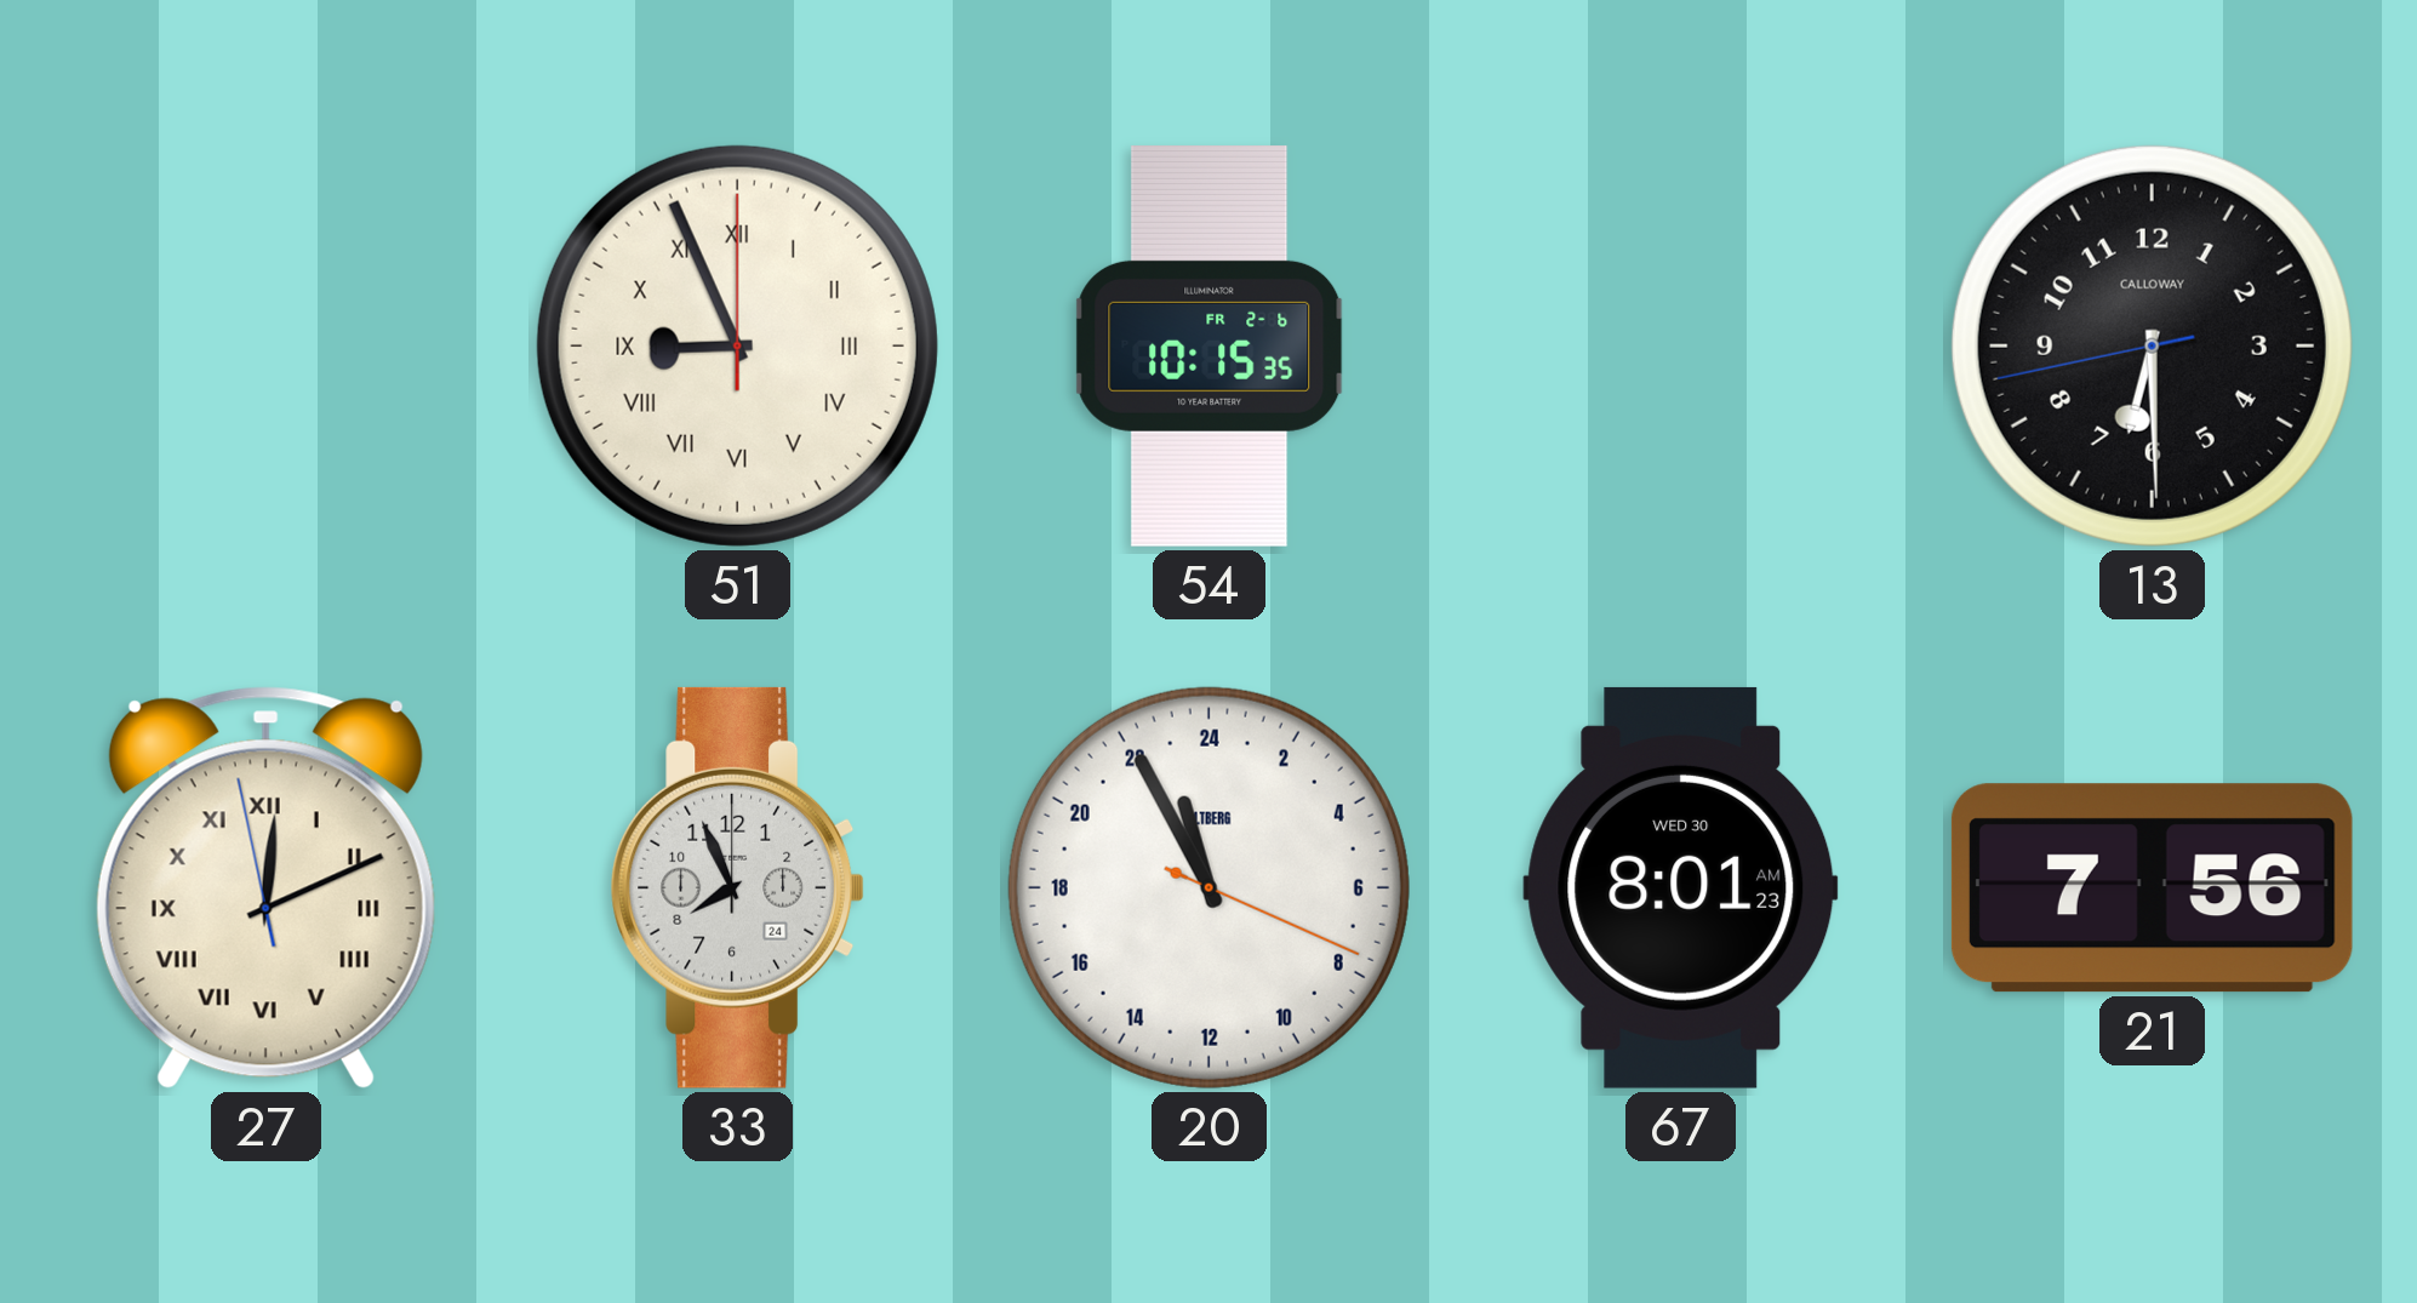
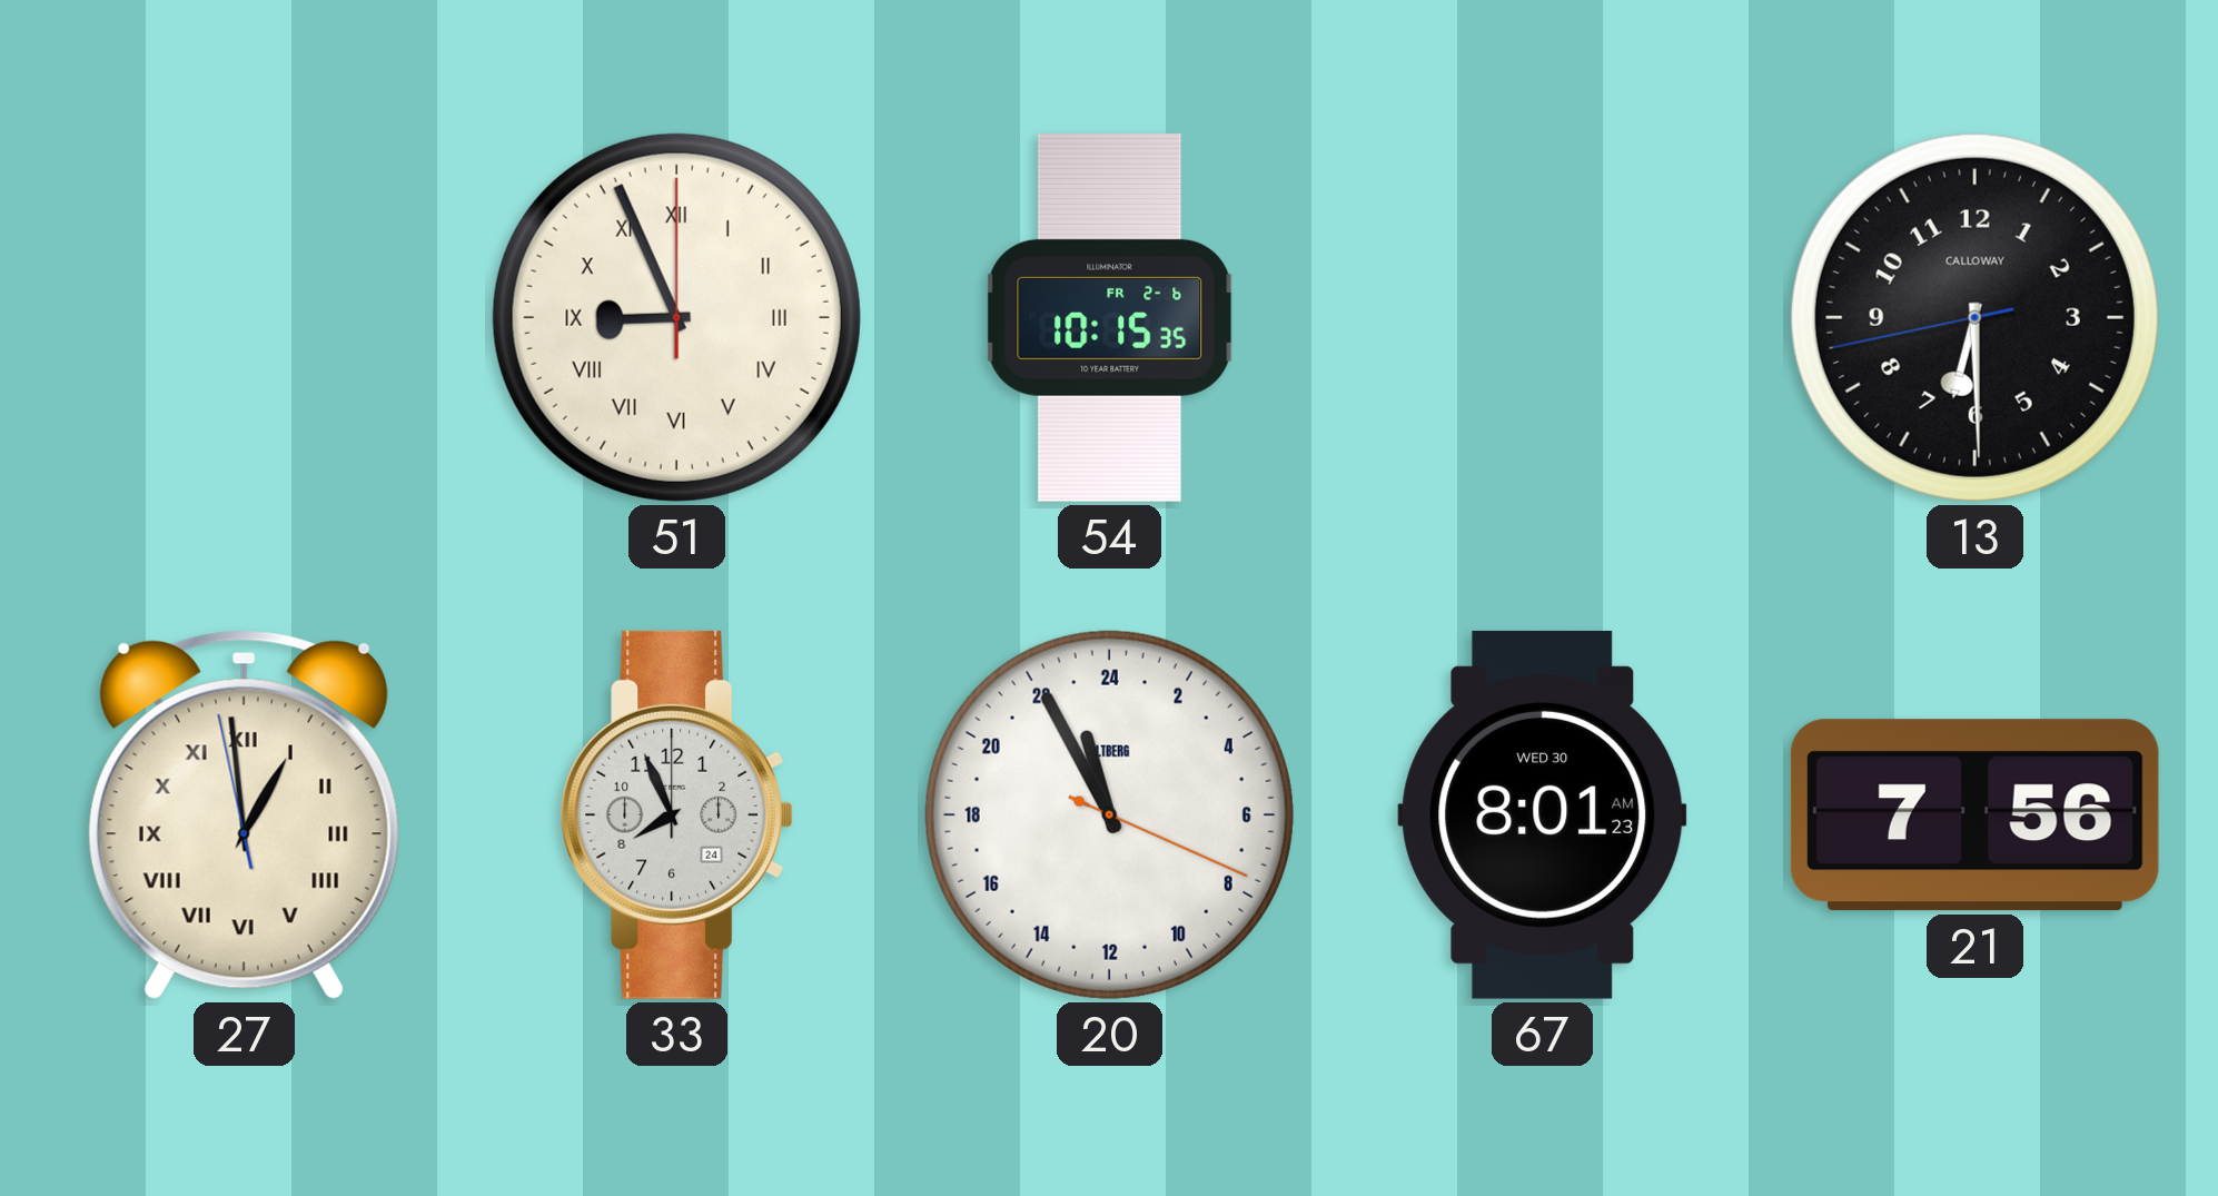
27: 12:10 -> 12:58 (244, 814)
